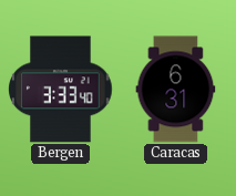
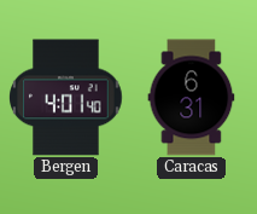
Bergen: 3:33 -> 4:01 (66, 98)
